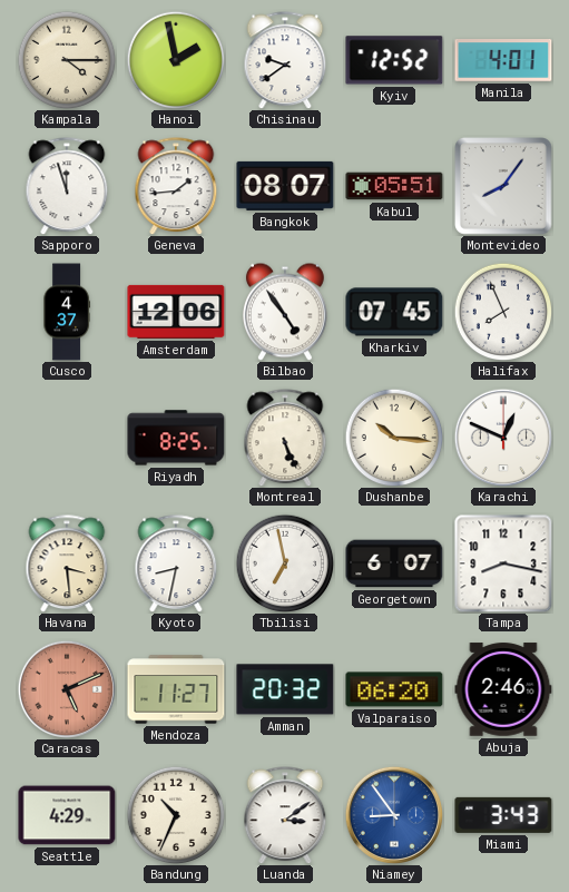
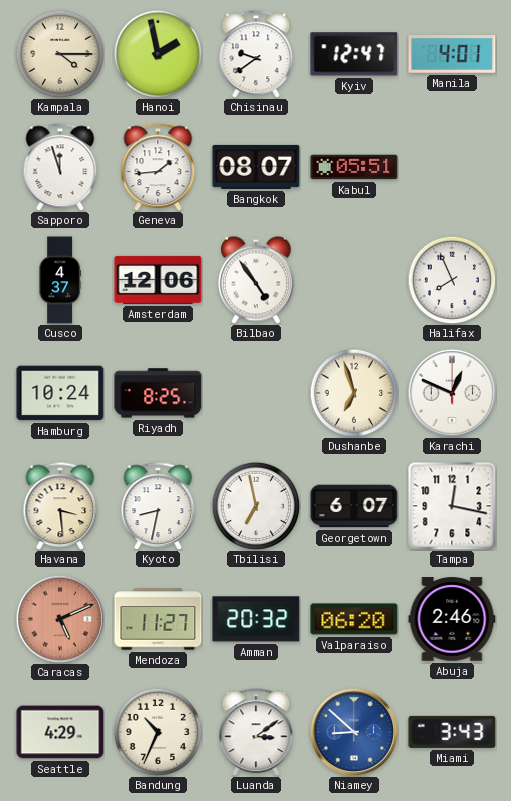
Kyiv: 12:52 -> 12:47 (354, 54)
Montevideo: 8:06 -> none (503, 186)
Kharkiv: 07:45 -> none (394, 312)
Hamburg: none -> 10:24 (60, 393)
Montreal: 5:26 -> none (285, 438)
Dushanbe: 10:16 -> 6:57 (354, 393)
Tampa: 8:17 -> 12:17 (452, 506)
Niamey: 8:54 -> 8:52 (353, 731)
